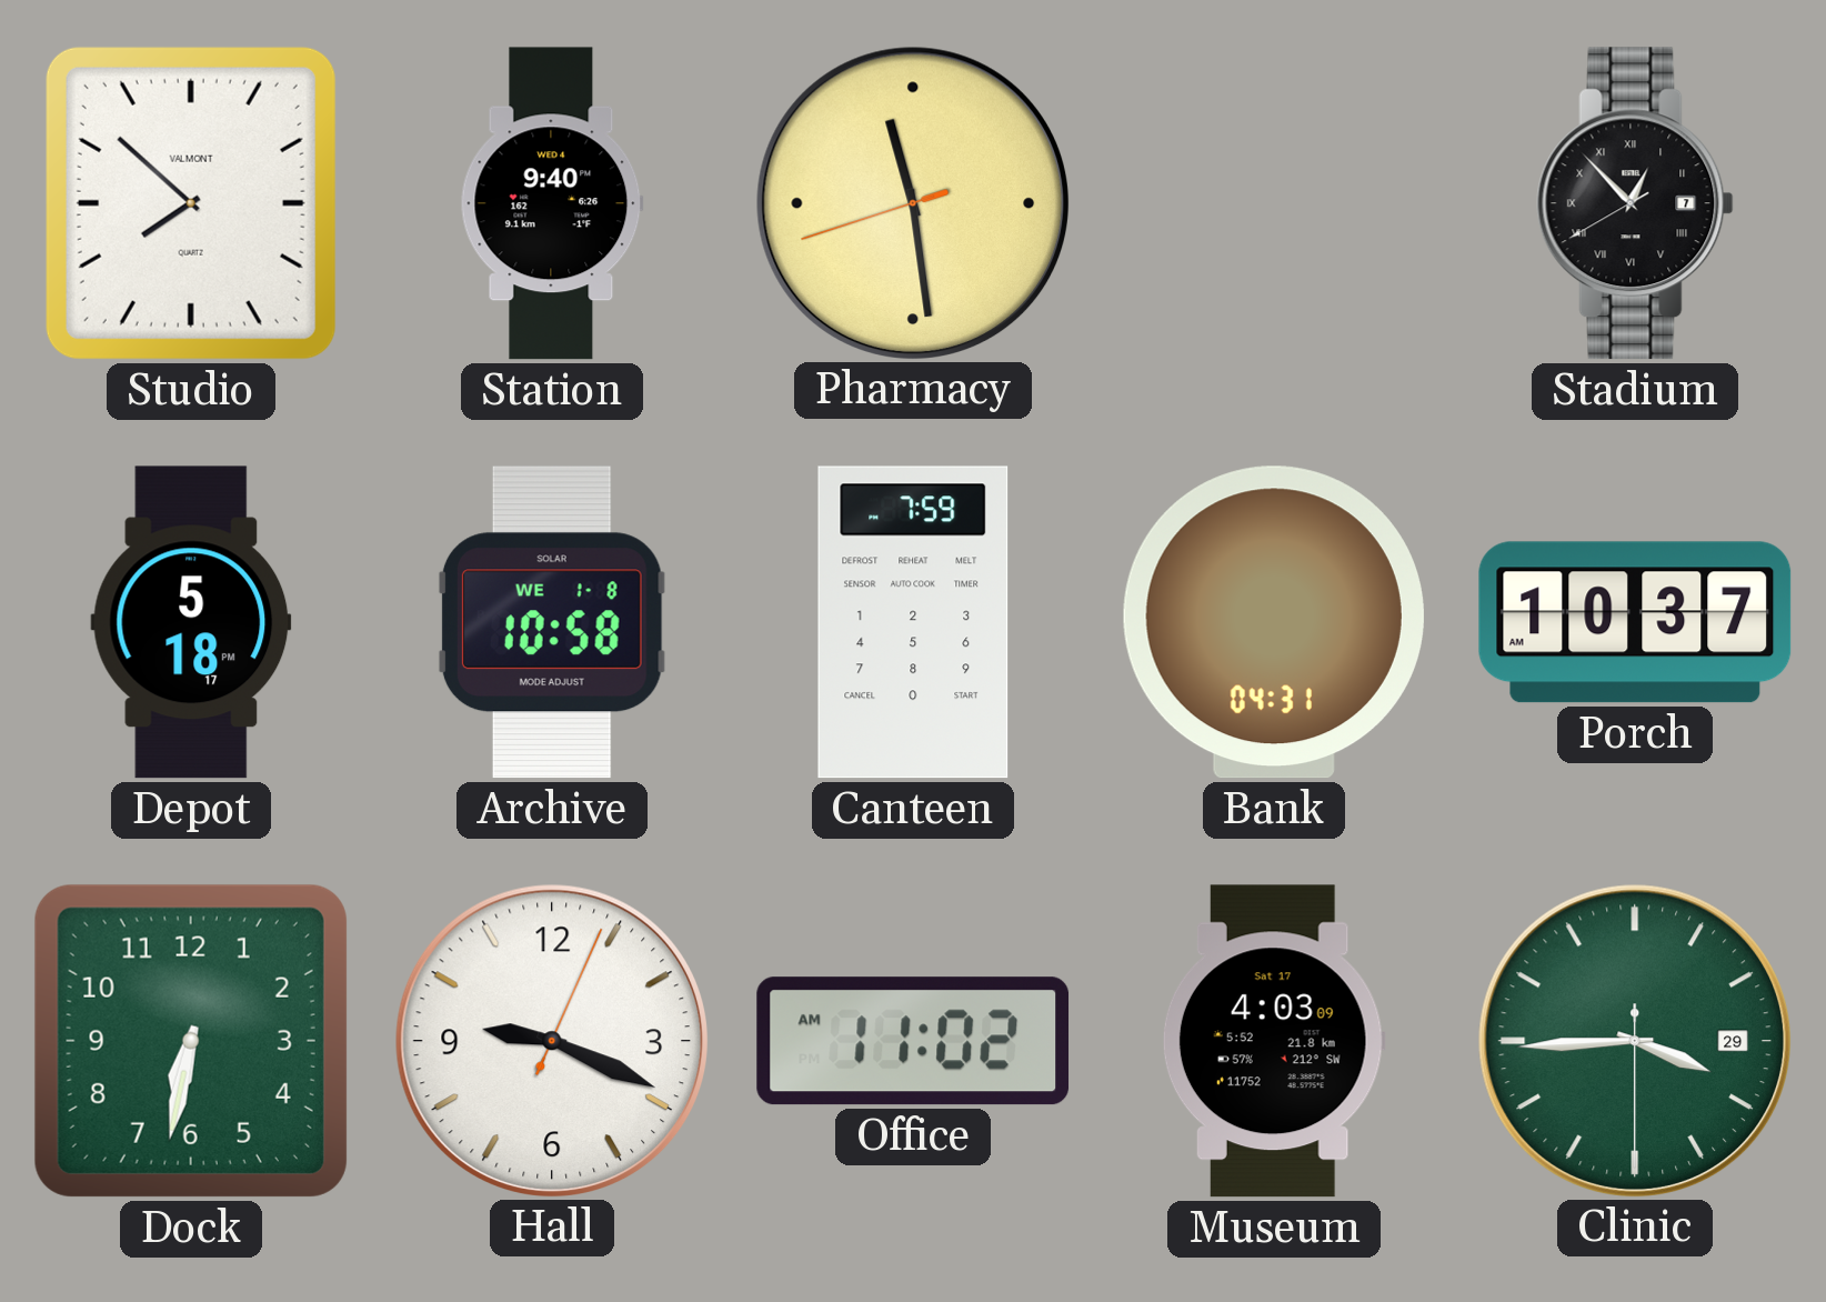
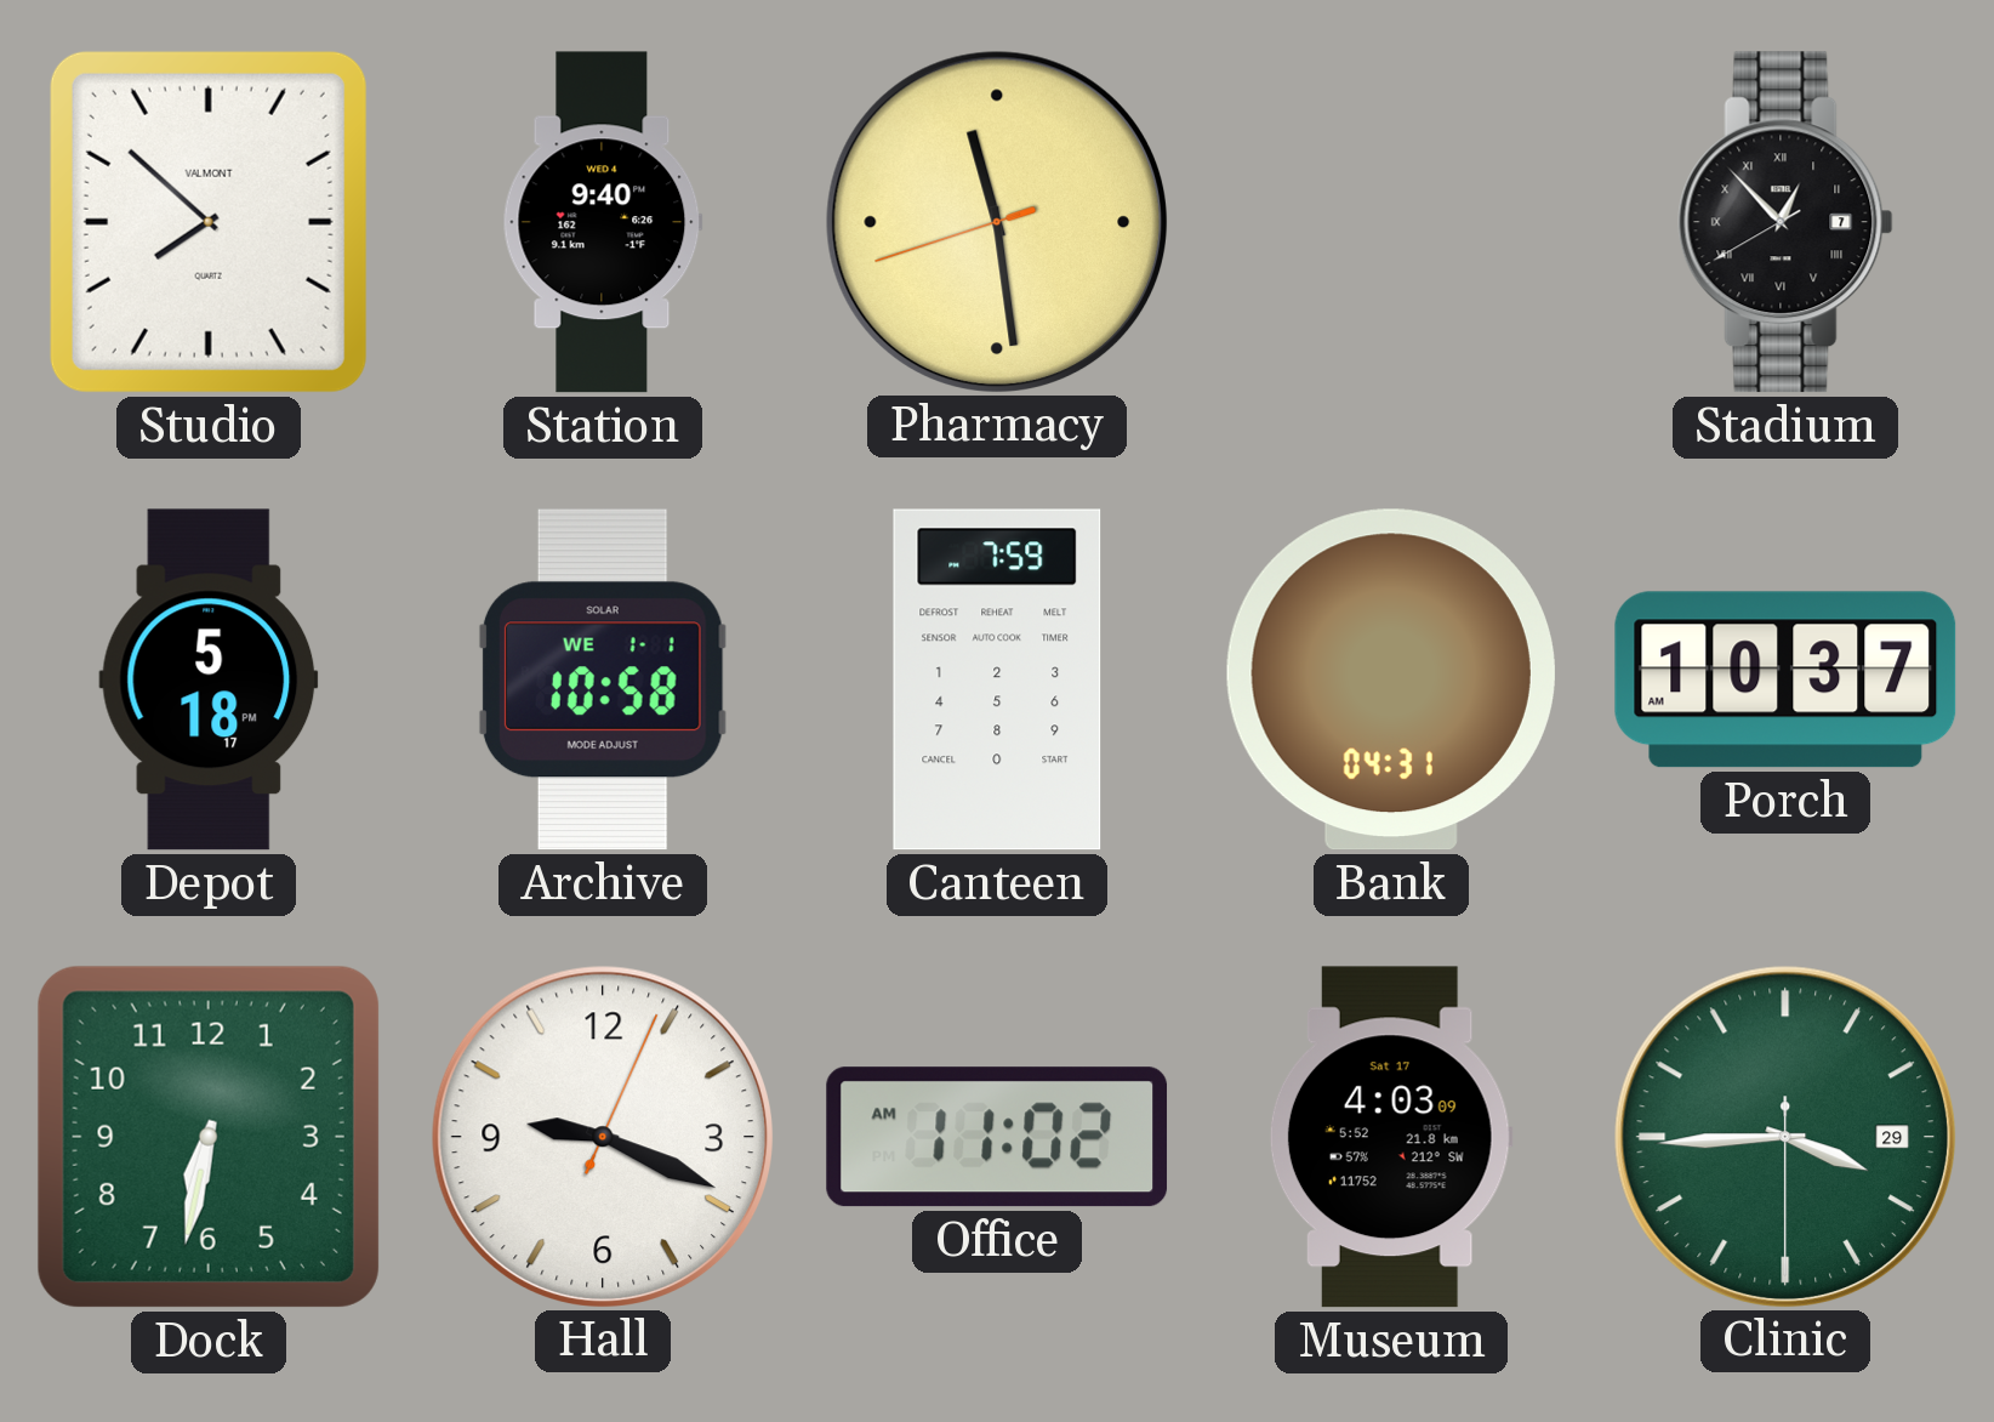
Archive date: WE 1-8 -> WE 1-1 (603, 679)
